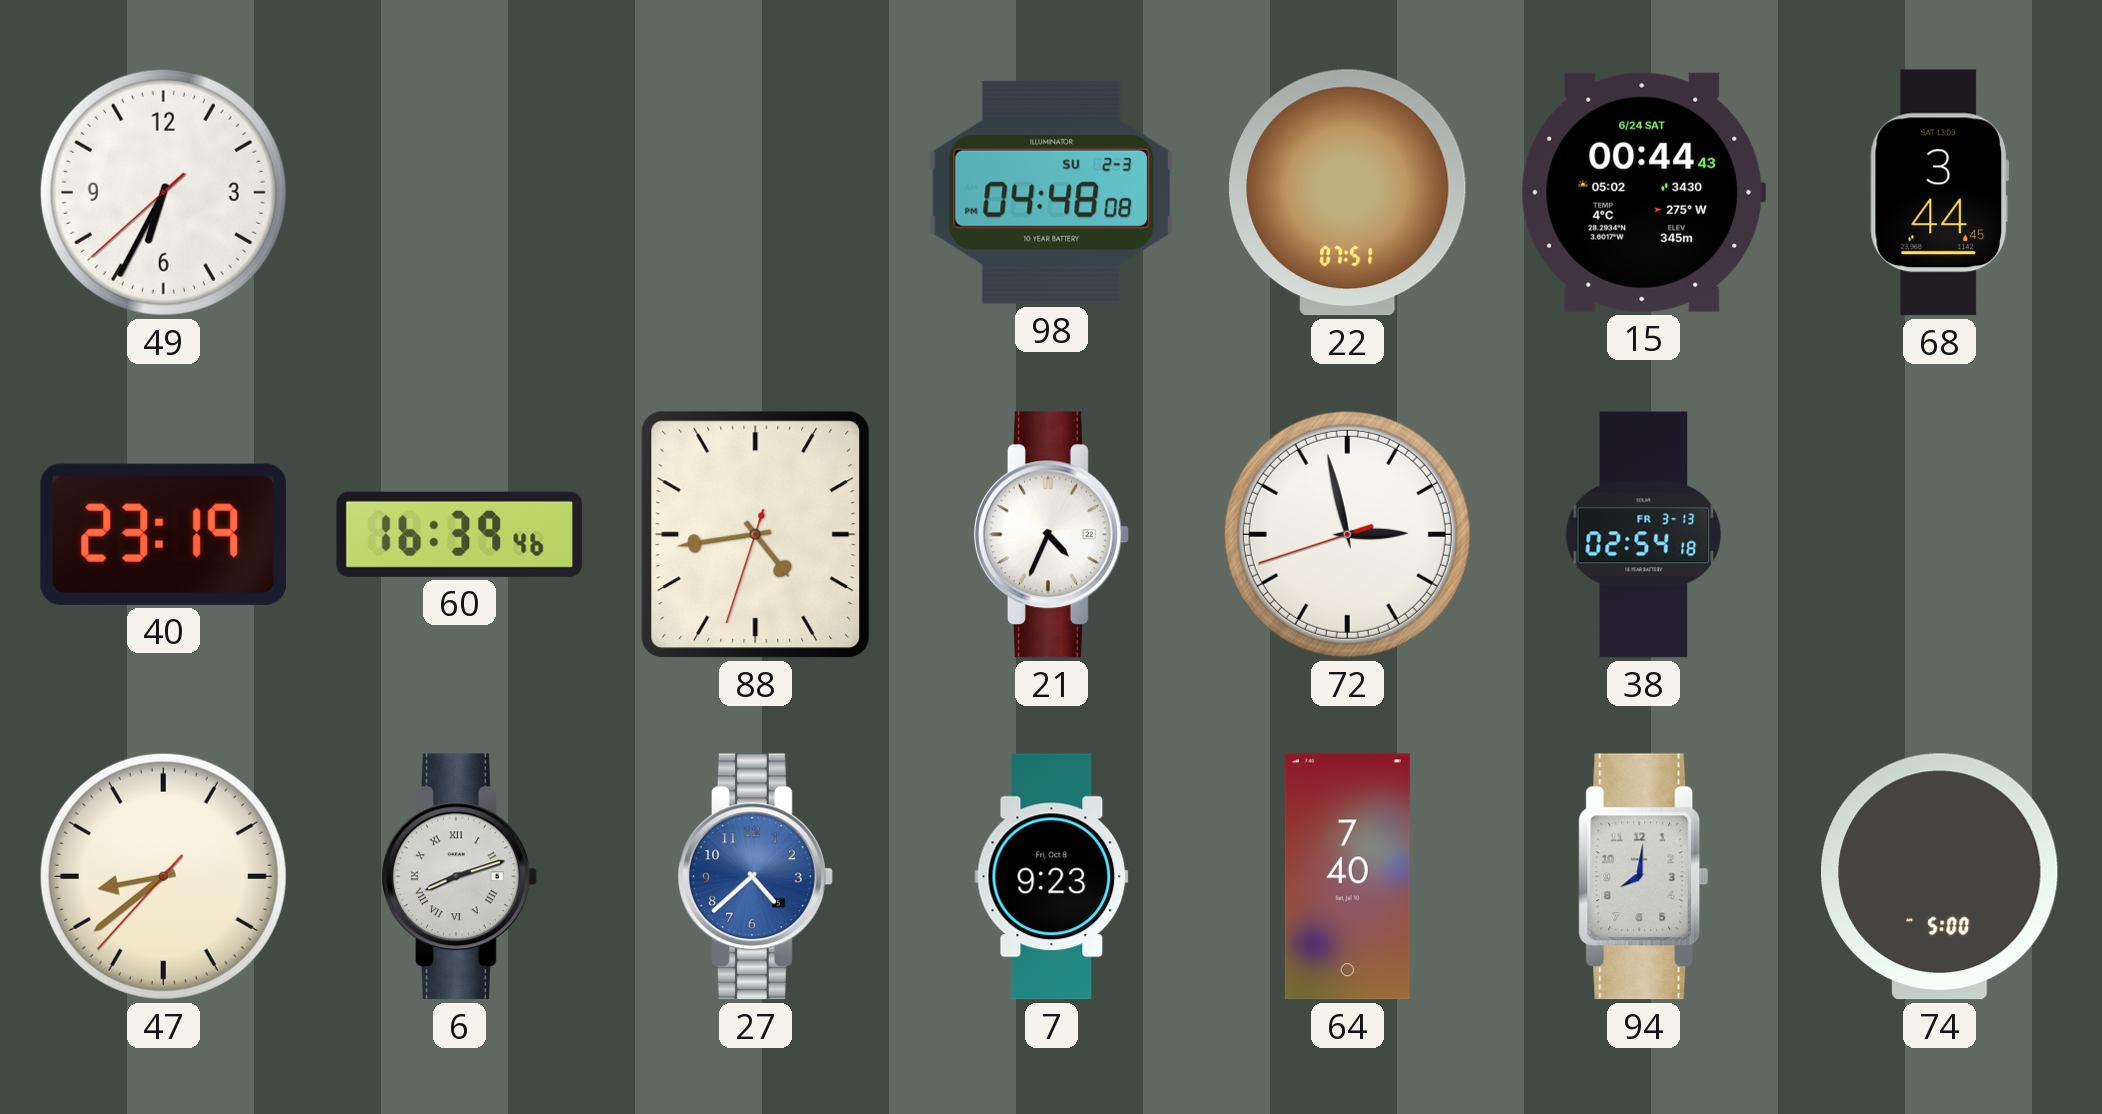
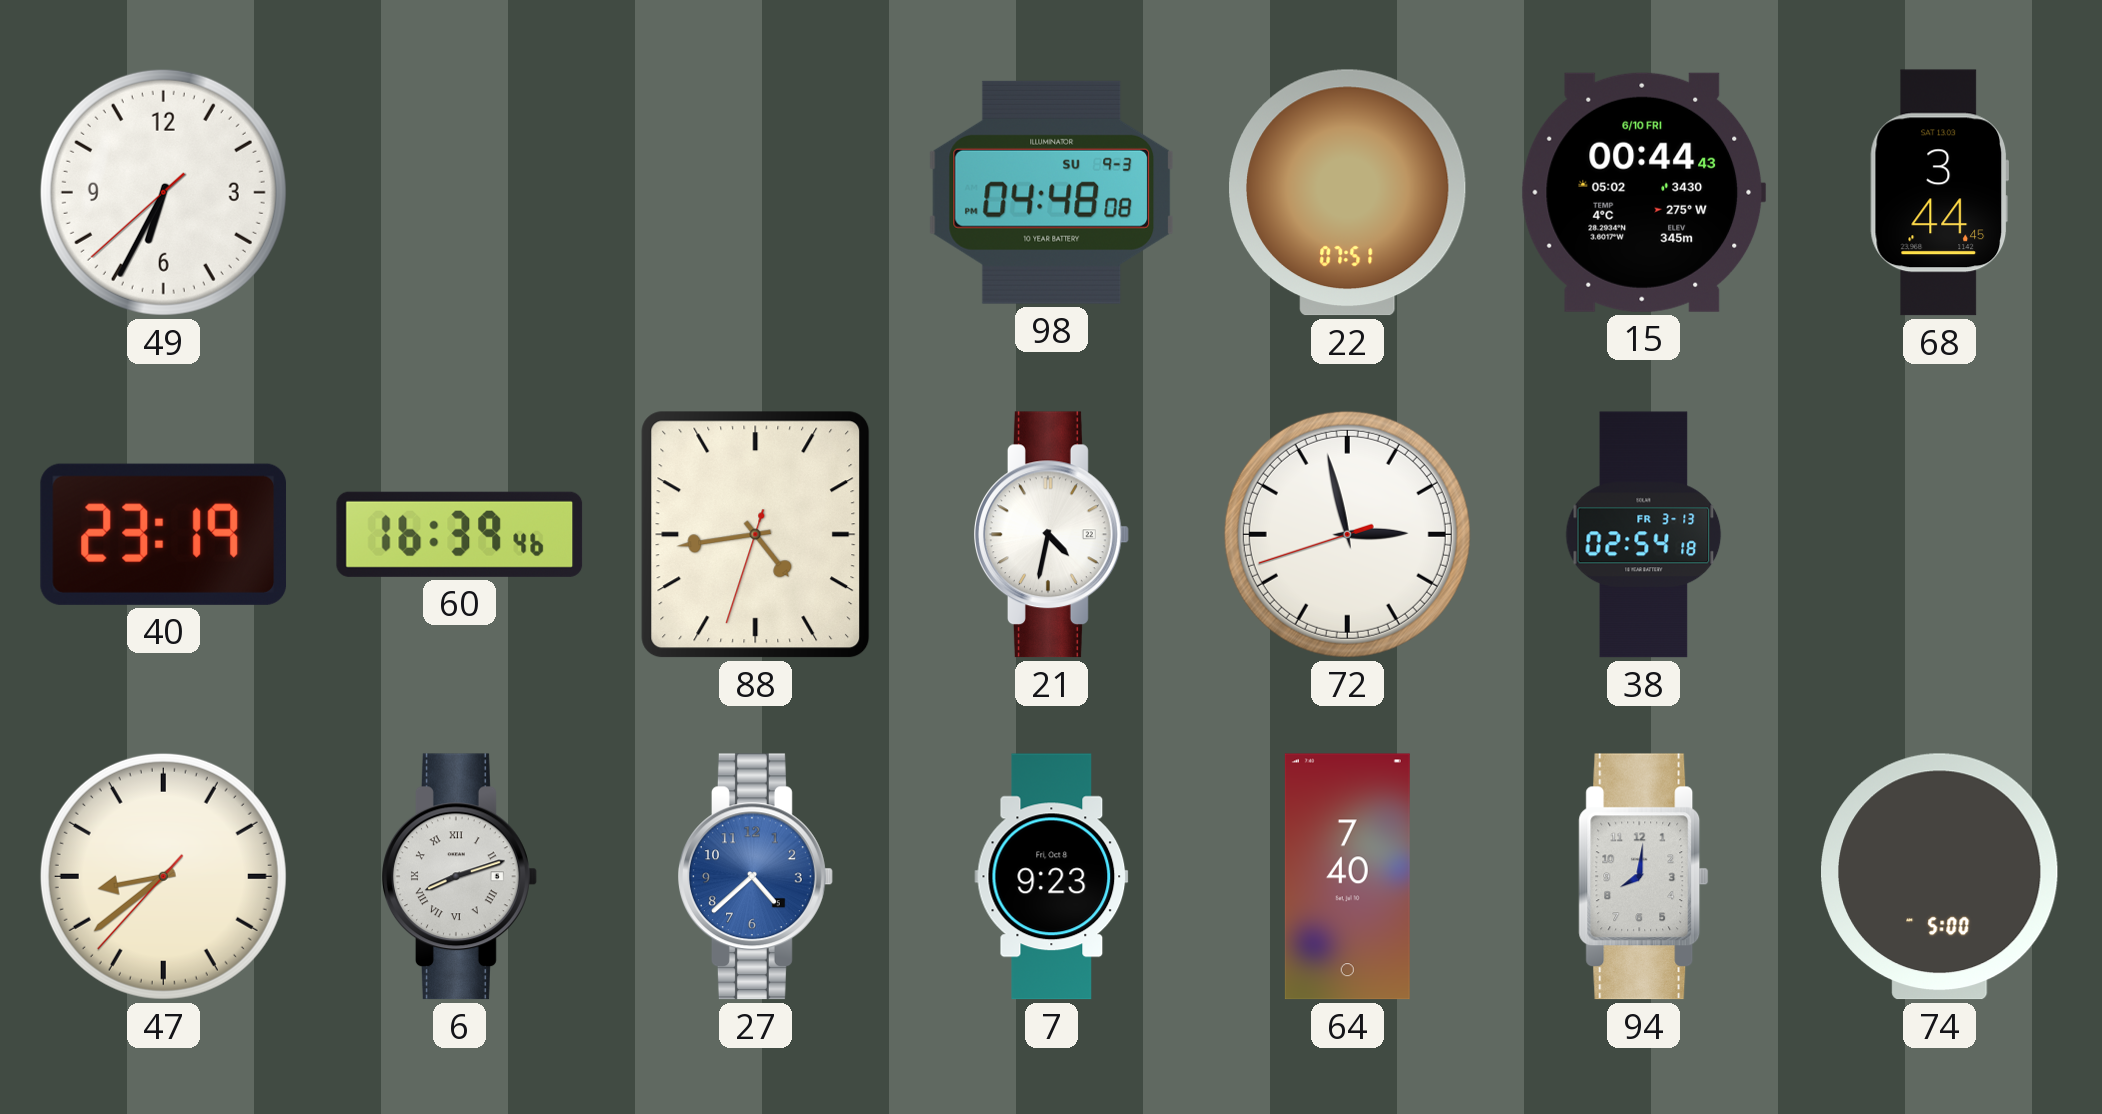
98 date: SU 2-3 -> SU 9-3 (1052, 192)
15 date: 6/24 SAT -> 6/10 FRI (1644, 192)
21: 4:34 -> 4:32 (1052, 535)
